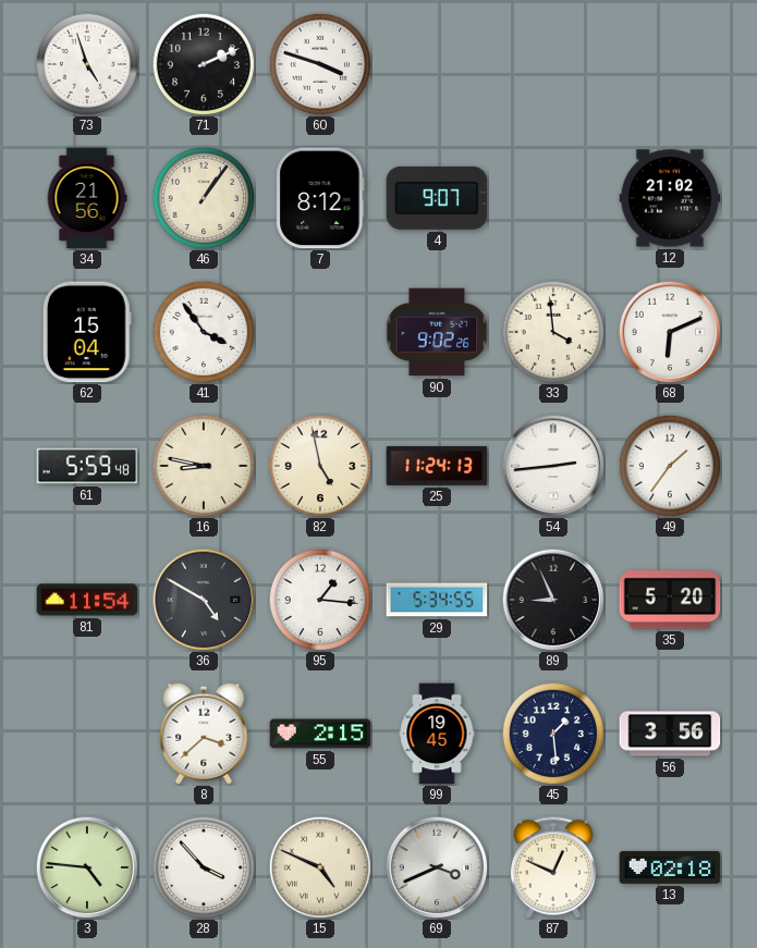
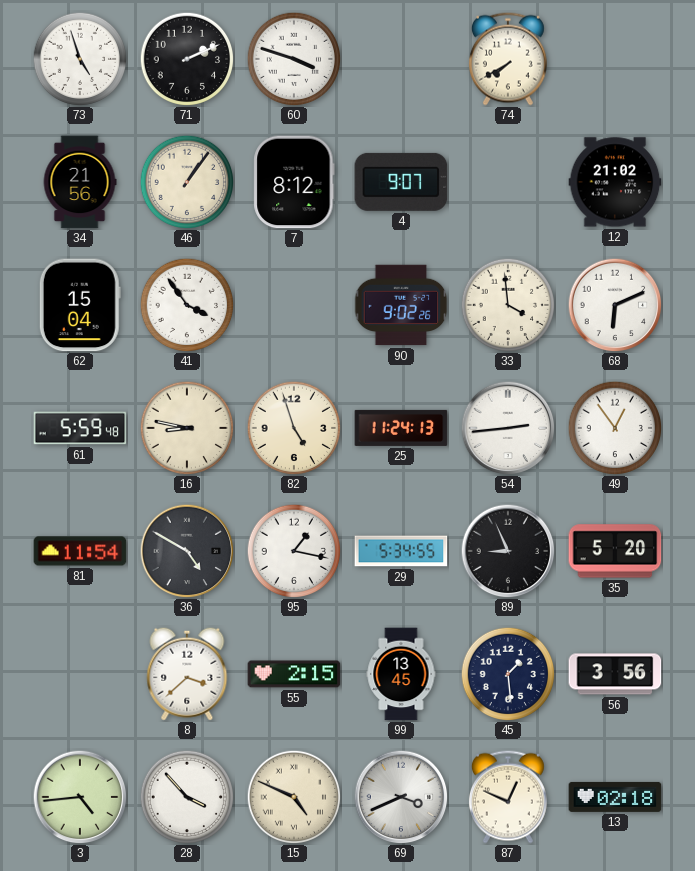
74: none -> 7:40 (508, 59)
82: 4:58 -> 4:57 (294, 428)
49: 1:36 -> 12:54 (615, 428)
95: 1:16 -> 1:17 (294, 551)
99: 19:45 -> 13:45 (401, 674)
3: 4:46 -> 4:44 (80, 797)
